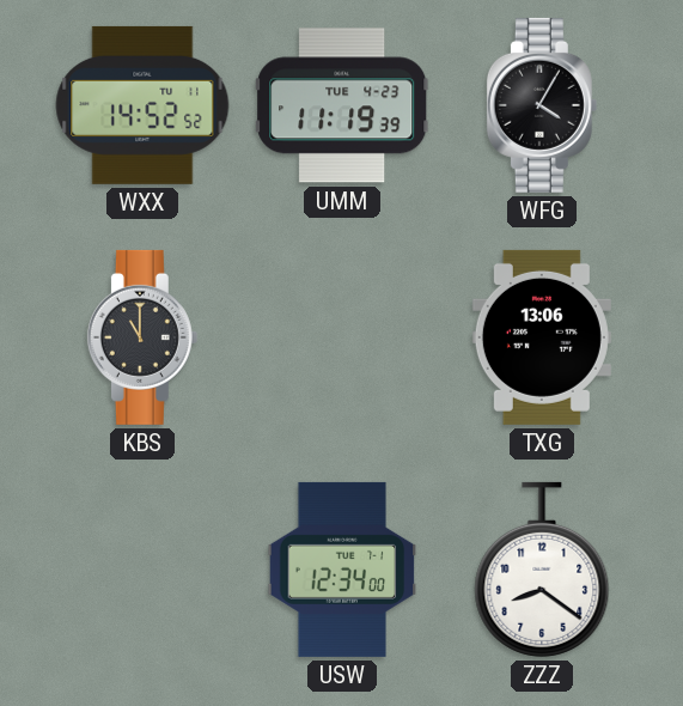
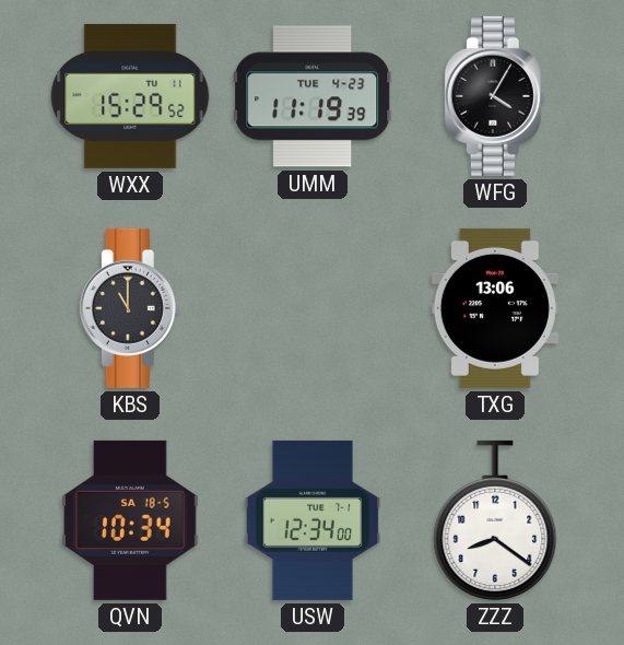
WXX: 14:52 -> 15:29 (130, 96)
QVN: none -> 10:34 (130, 520)
